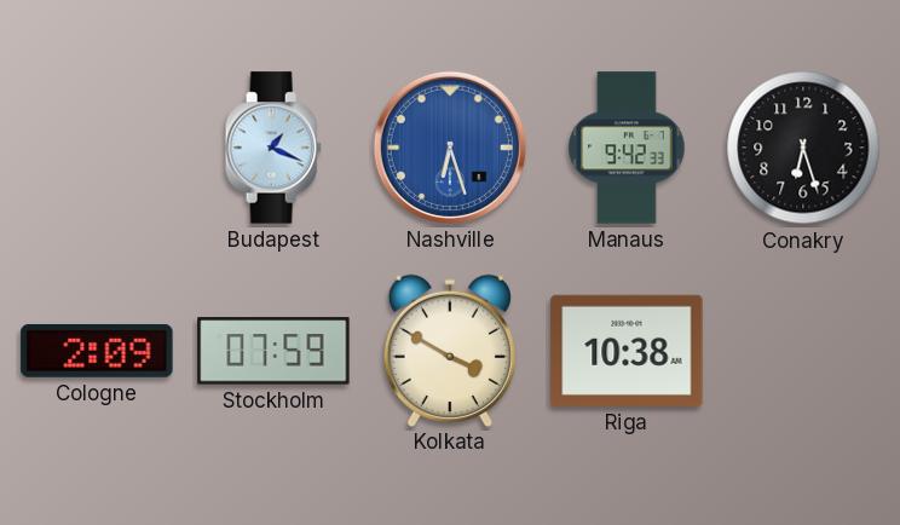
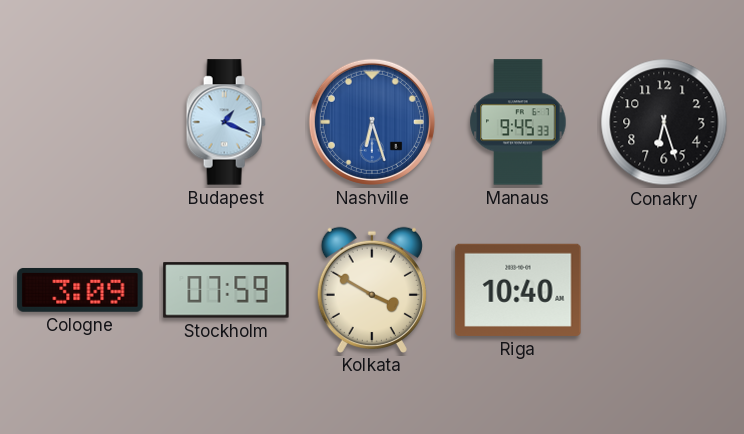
Manaus: 9:42 -> 9:45 (518, 122)
Cologne: 2:09 -> 3:09 (80, 290)
Riga: 10:38 -> 10:40 (518, 290)
